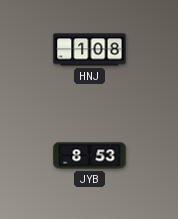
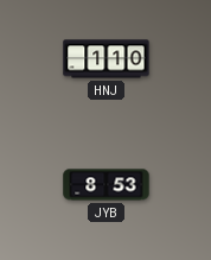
HNJ: 1:08 -> 1:10 (107, 59)
